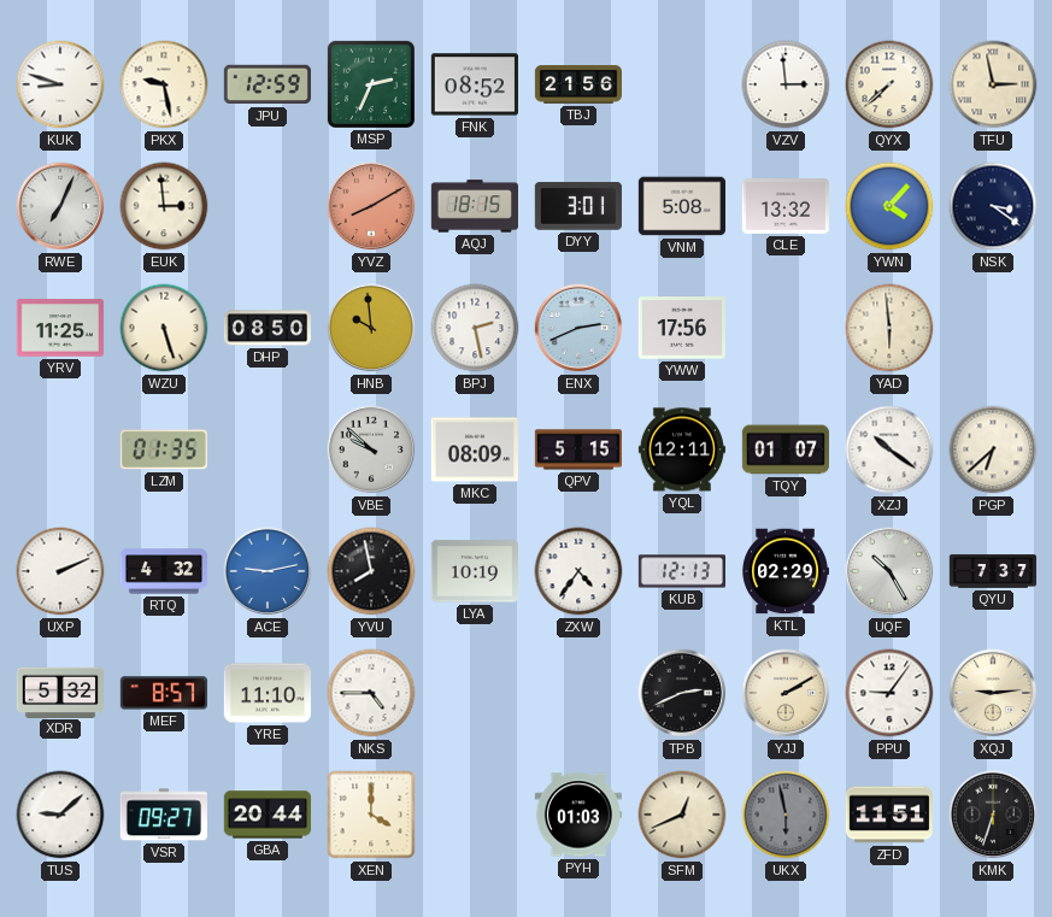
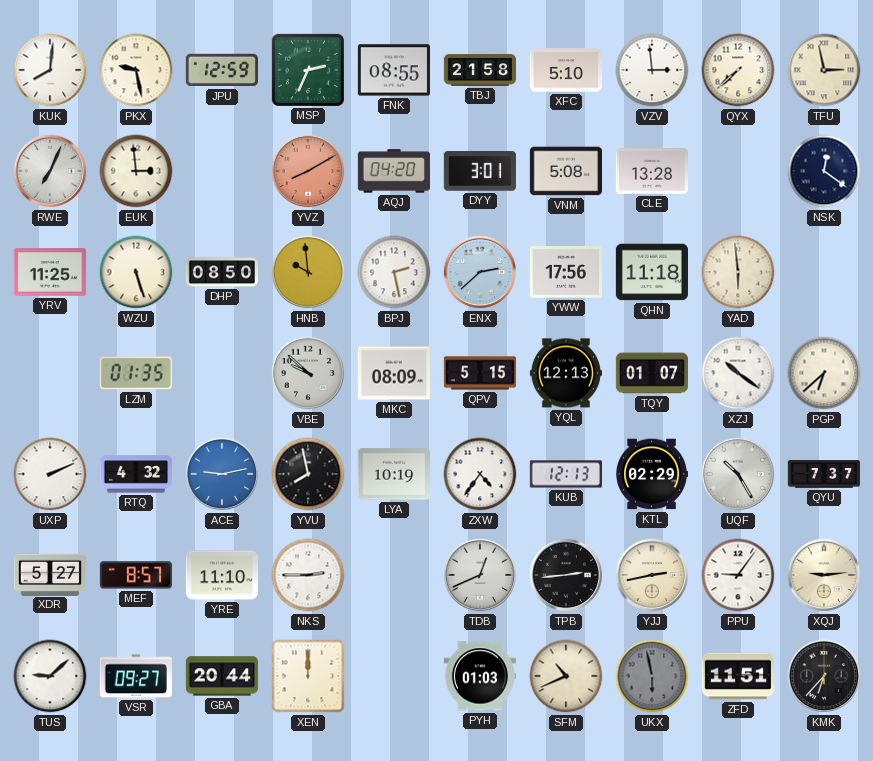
KUK: 8:48 -> 8:01 (50, 70)
FNK: 08:52 -> 08:55 (394, 70)
TBJ: 21:56 -> 21:58 (479, 70)
XFC: none -> 5:10 (565, 70)
AQJ: 18:15 -> 04:20 (394, 171)
CLE: 13:32 -> 13:28 (651, 172)
YWN: 4:07 -> none (889, 206)
NSK: 3:21 -> 12:21 (824, 171)
ENX: 2:41 -> 2:38 (480, 272)
QHN: none -> 11:18 (651, 272)
YQL: 12:11 -> 12:13 (566, 373)
XDR: 5:32 -> 5:27 (49, 574)
NKS: 4:45 -> 2:45 (308, 575)
TDB: none -> 12:41 (480, 575)
TPB: 2:41 -> 2:44 (566, 575)
YJJ: 2:10 -> 2:43 (652, 575)
XEN: 4:00 -> 12:00 (308, 676)
SFM: 12:41 -> 10:41 (566, 676)
KMK: 6:33 -> 6:37 (824, 676)
